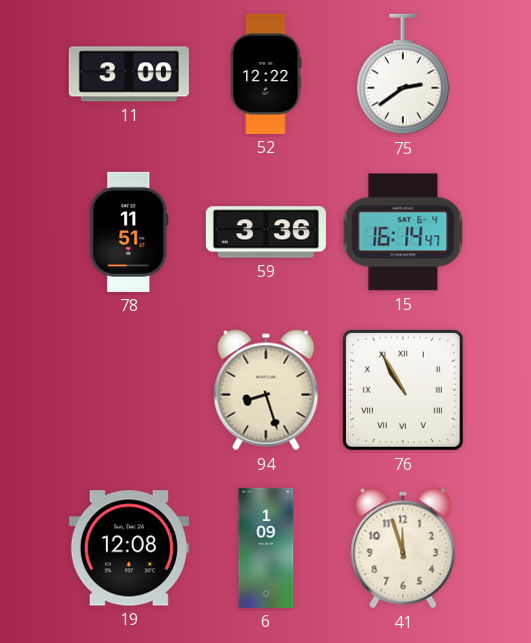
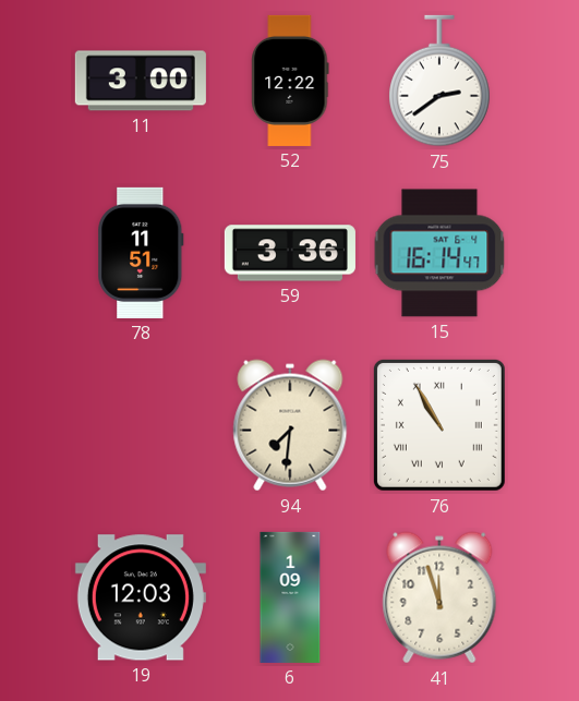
94: 8:27 -> 7:31 (290, 425)
19: 12:08 -> 12:03 (141, 597)
